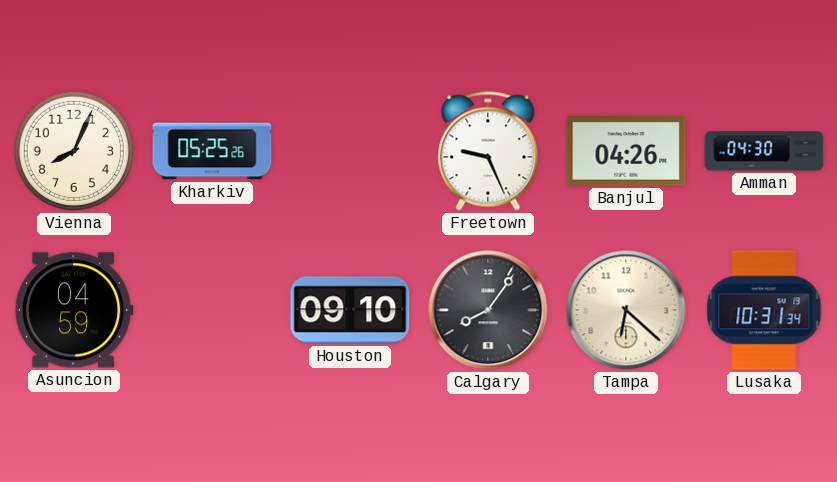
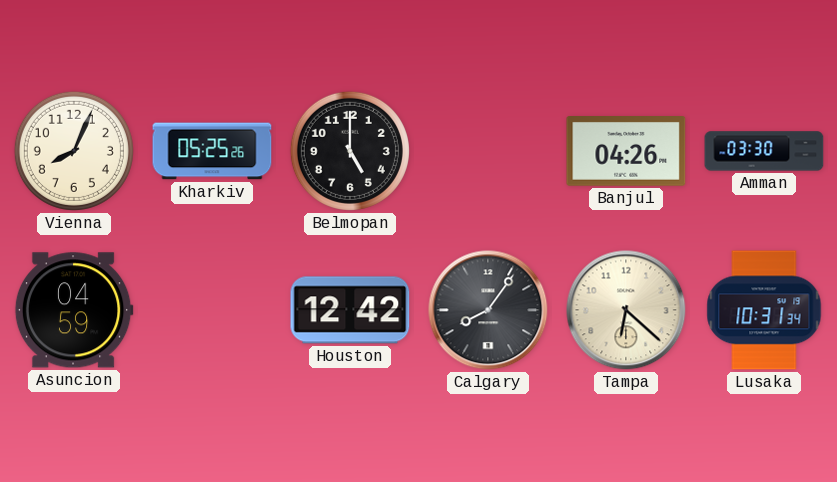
Belmopan: none -> 5:00 (350, 151)
Freetown: 9:26 -> none (488, 151)
Amman: 04:30 -> 03:30 (764, 151)
Houston: 09:10 -> 12:42 (350, 310)
